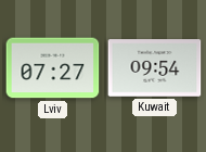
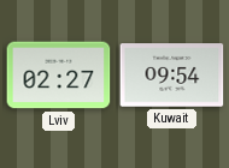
Lviv: 07:27 -> 02:27 (59, 76)
